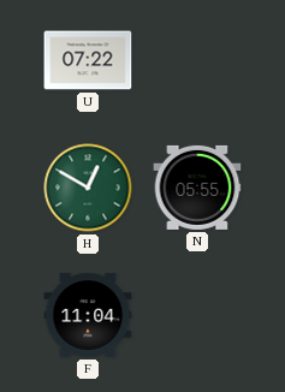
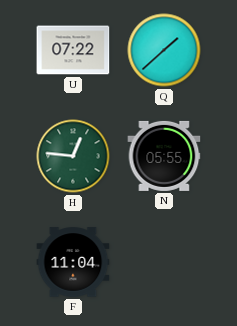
Q: none -> 1:38 (164, 50)
H: 12:50 -> 12:46 (73, 156)
